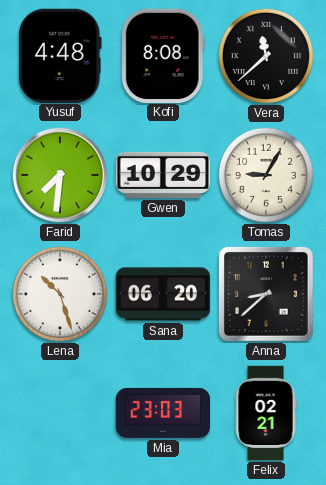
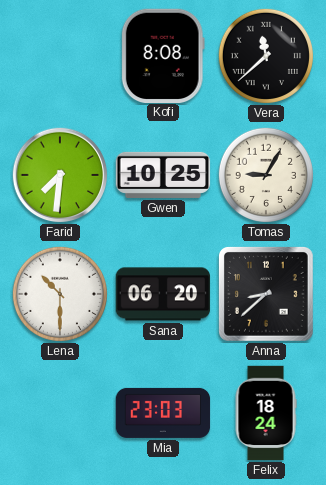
Yusuf: 4:48 -> none (60, 55)
Gwen: 10:29 -> 10:25 (163, 175)
Lena: 10:27 -> 10:30 (60, 294)
Felix: 02:21 -> 18:24 (266, 413)
